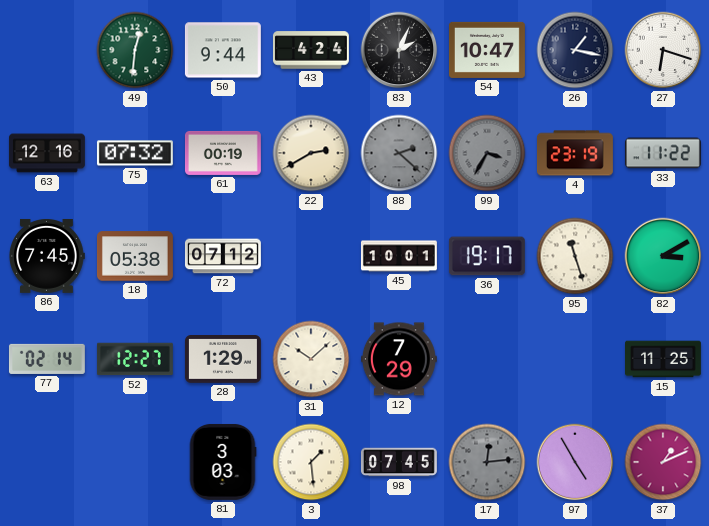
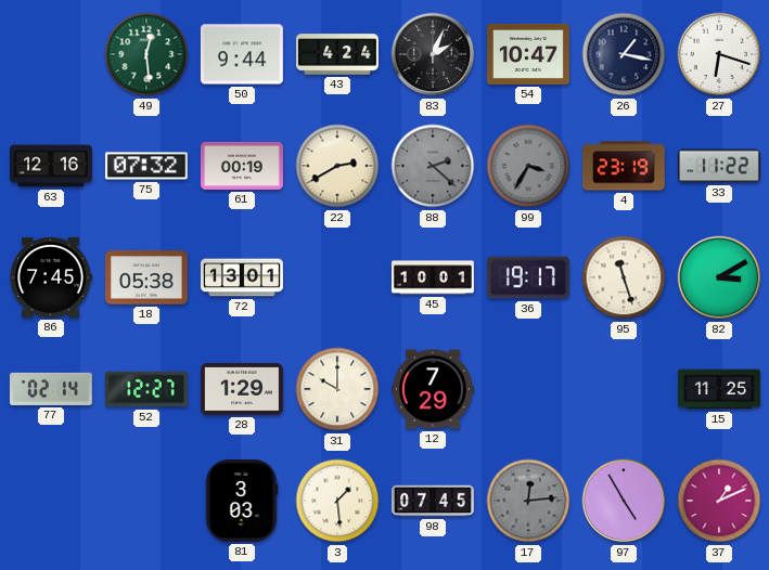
49: 12:31 -> 12:29 (146, 54)
72: 07:12 -> 13:01 (242, 277)
31: 10:08 -> 10:00 (337, 389)
